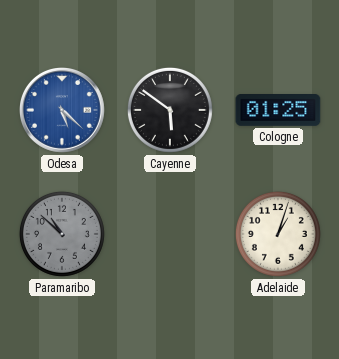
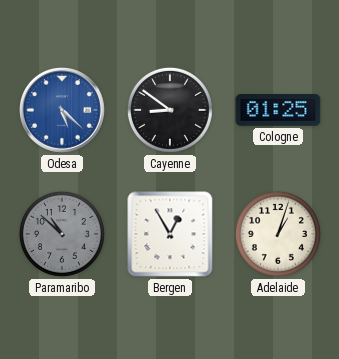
Cayenne: 5:51 -> 8:51 (170, 110)
Bergen: none -> 12:55 (170, 234)
